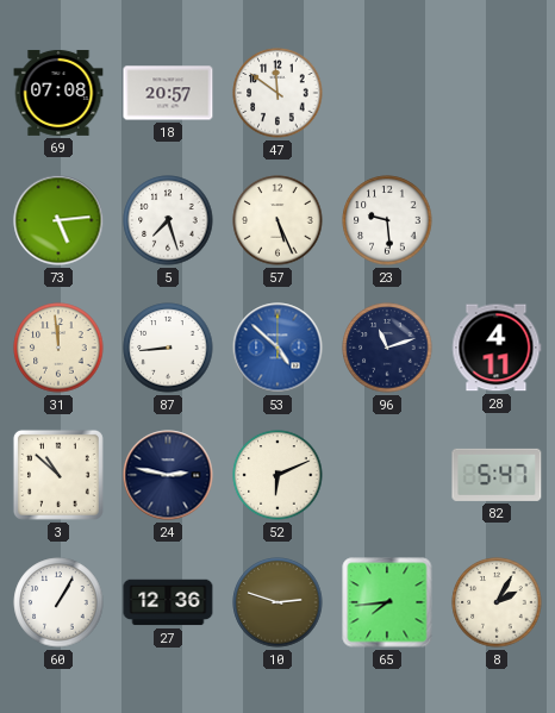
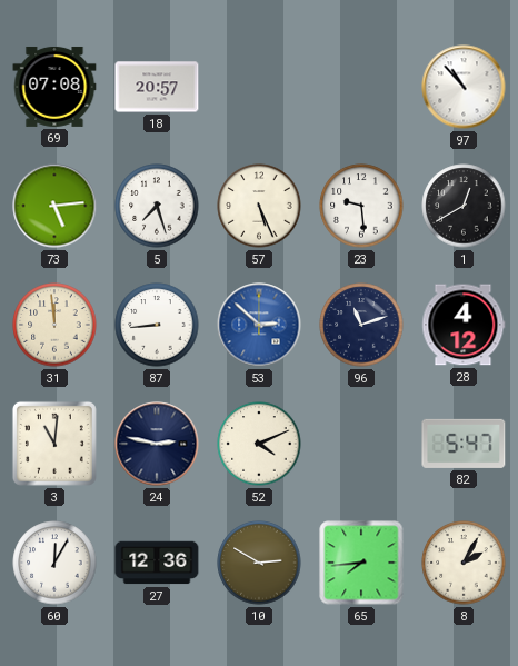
47: 11:51 -> none (277, 93)
97: none -> 10:53 (464, 87)
1: none -> 12:40 (464, 206)
53: 4:52 -> 2:52 (259, 325)
28: 4:11 -> 4:12 (464, 325)
3: 10:52 -> 11:01 (54, 444)
52: 6:11 -> 4:11 (259, 444)
60: 1:05 -> 12:05 (54, 563)
10: 2:48 -> 2:50 (259, 563)
